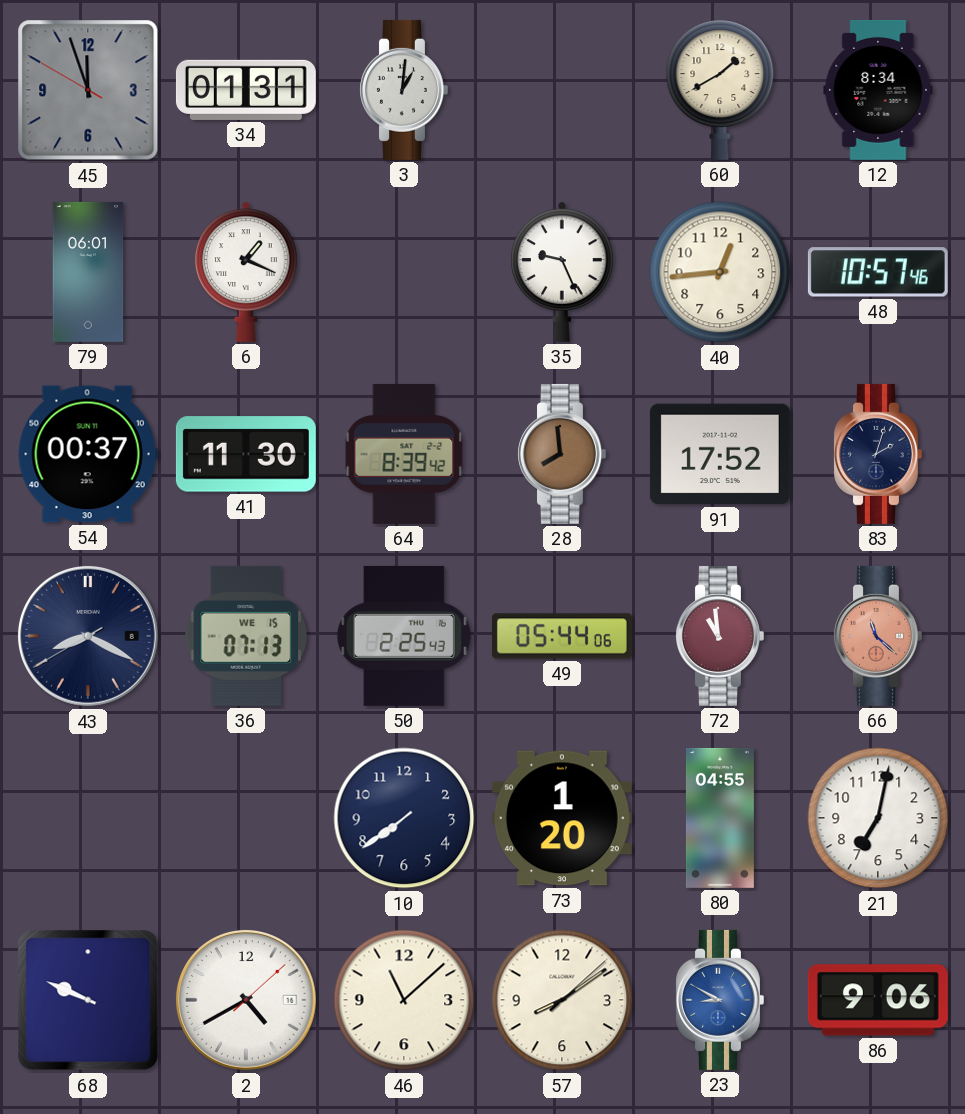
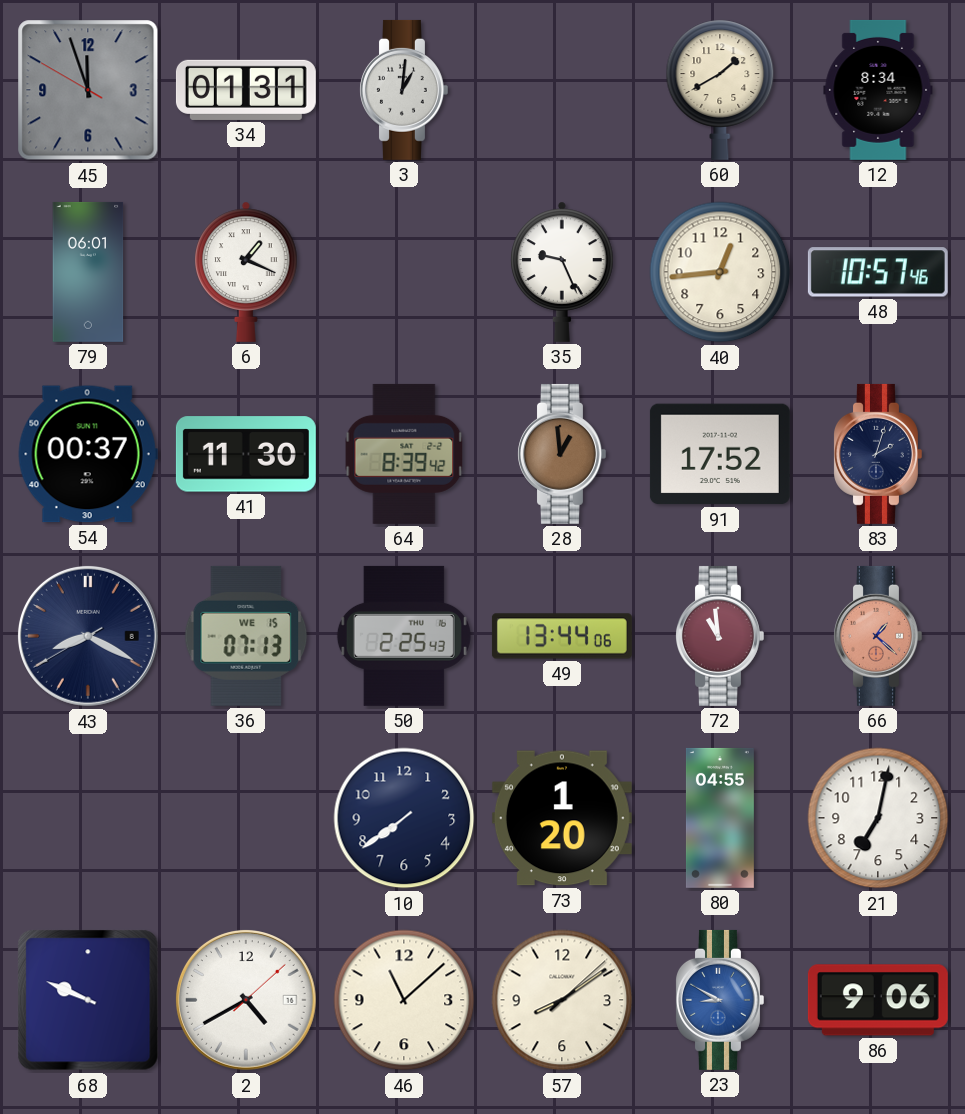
28: 7:59 -> 12:59 (562, 454)
49: 05:44 -> 13:44 (562, 636)
66: 11:22 -> 1:22 (878, 636)
